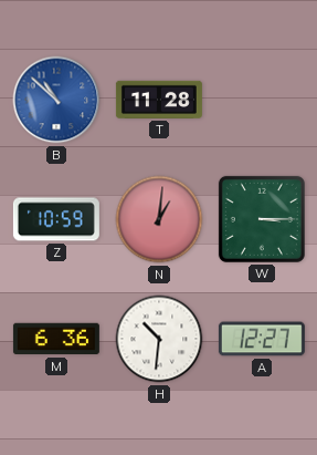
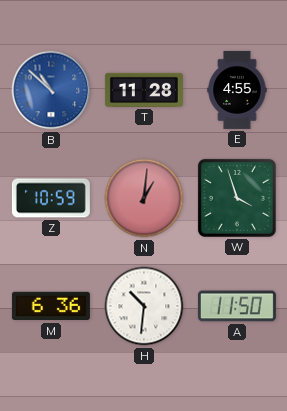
E: none -> 4:55 (237, 90)
W: 3:15 -> 3:57 (237, 198)
A: 12:27 -> 11:50 (237, 306)
